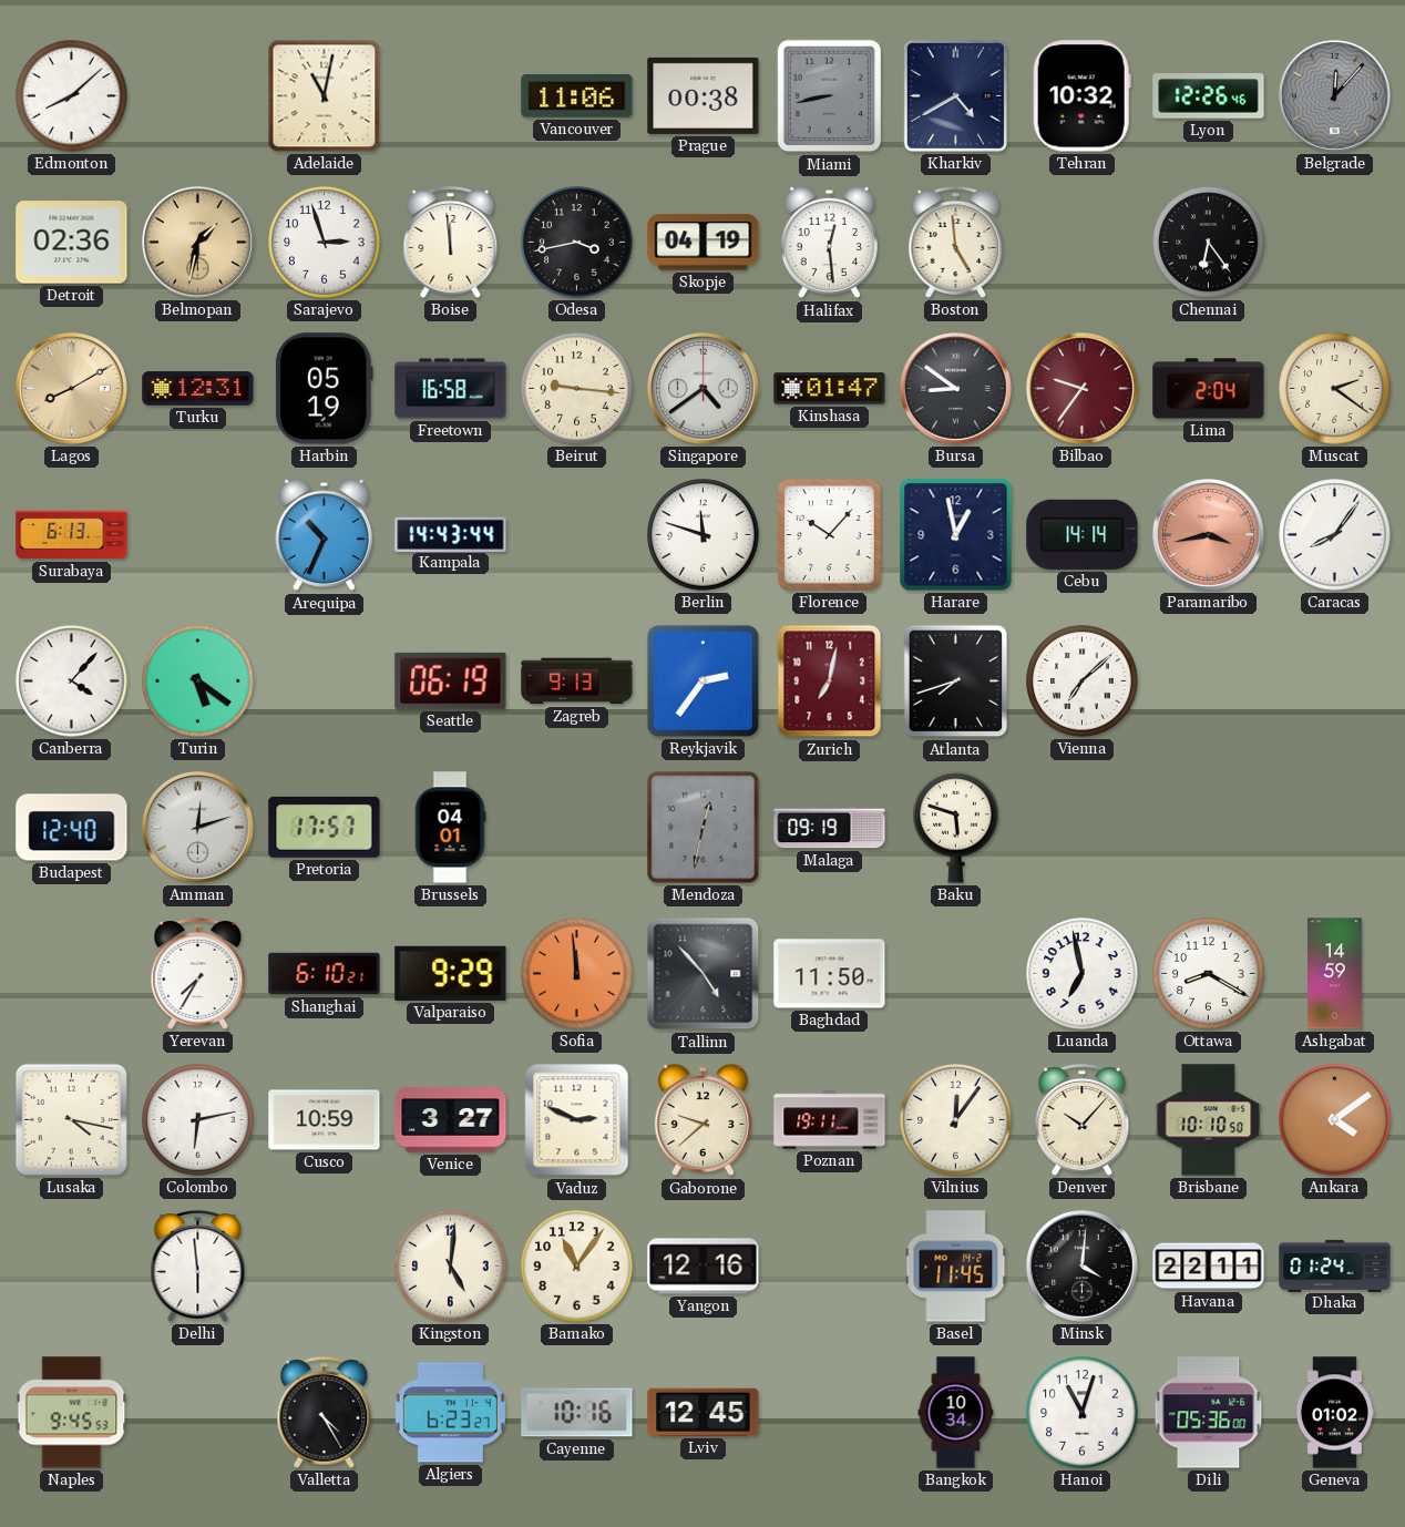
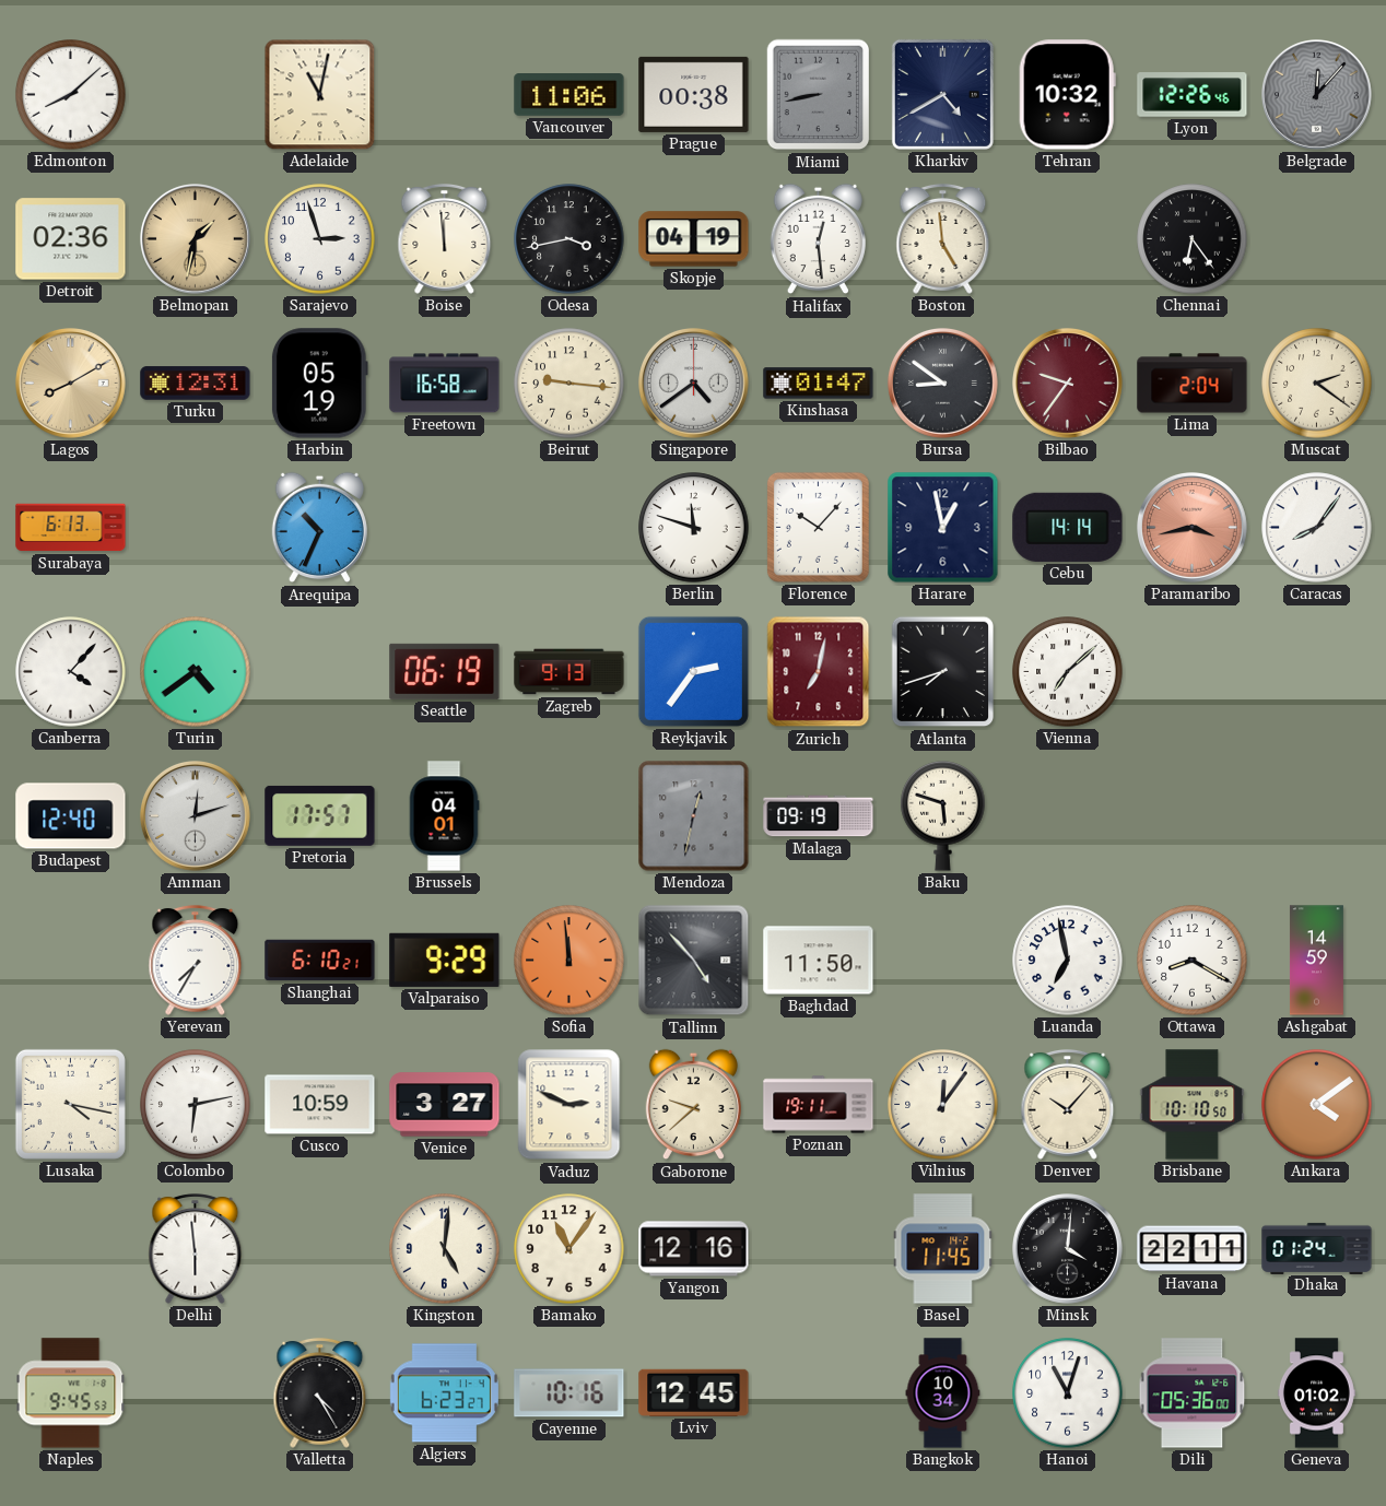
Kampala: 14:43 -> none (451, 534)
Turin: 5:21 -> 4:39 (196, 672)
